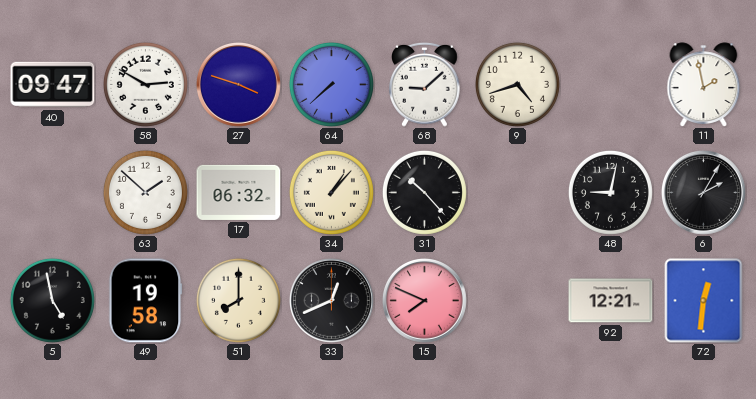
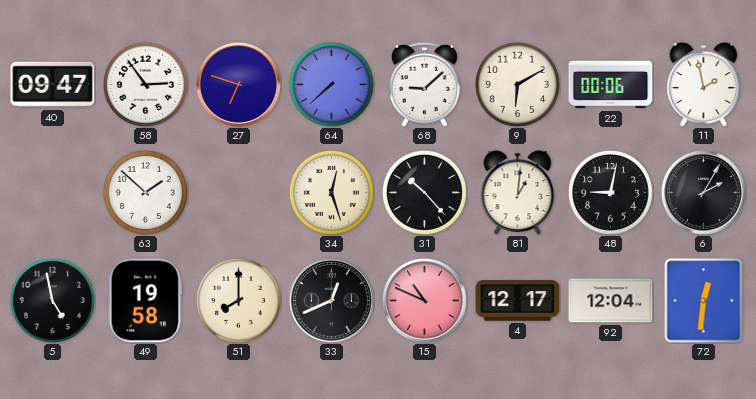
58: 2:50 -> 2:54 (145, 84)
27: 3:48 -> 6:48 (238, 84)
9: 4:42 -> 6:10 (517, 84)
22: none -> 00:06 (611, 85)
17: 06:32 -> none (239, 192)
34: 1:07 -> 12:27 (331, 192)
81: none -> 1:01 (518, 193)
15: 7:49 -> 10:49 (424, 300)
4: none -> 12:17 (518, 301)
92: 12:21 -> 12:04 (611, 301)
